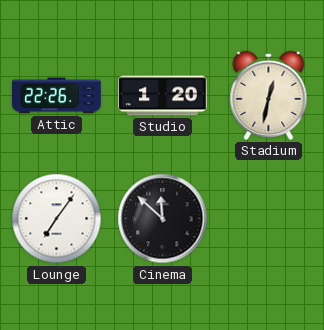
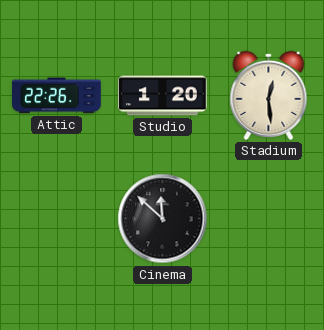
Stadium: 12:32 -> 12:29 (269, 95)
Lounge: 7:06 -> none (57, 219)
